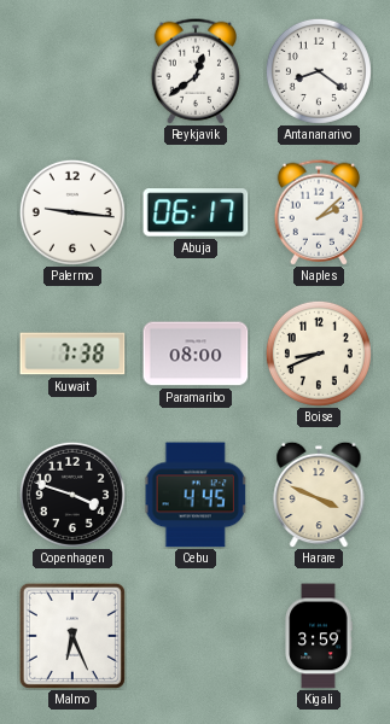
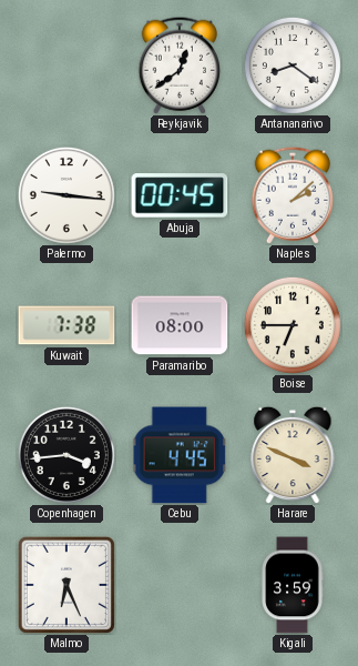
Abuja: 06:17 -> 00:45 (180, 195)
Boise: 8:41 -> 6:45 (293, 325)
Copenhagen: 3:48 -> 3:44 (67, 455)
